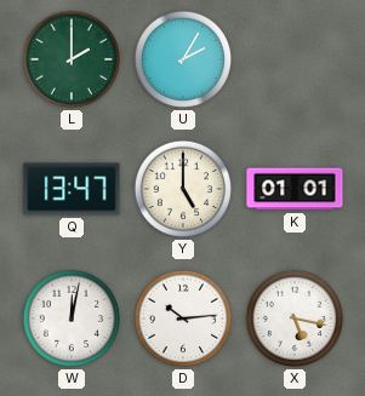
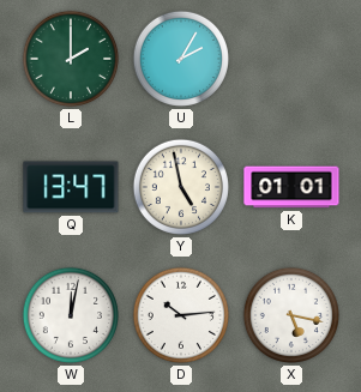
Y: 5:00 -> 4:58 (181, 187)
